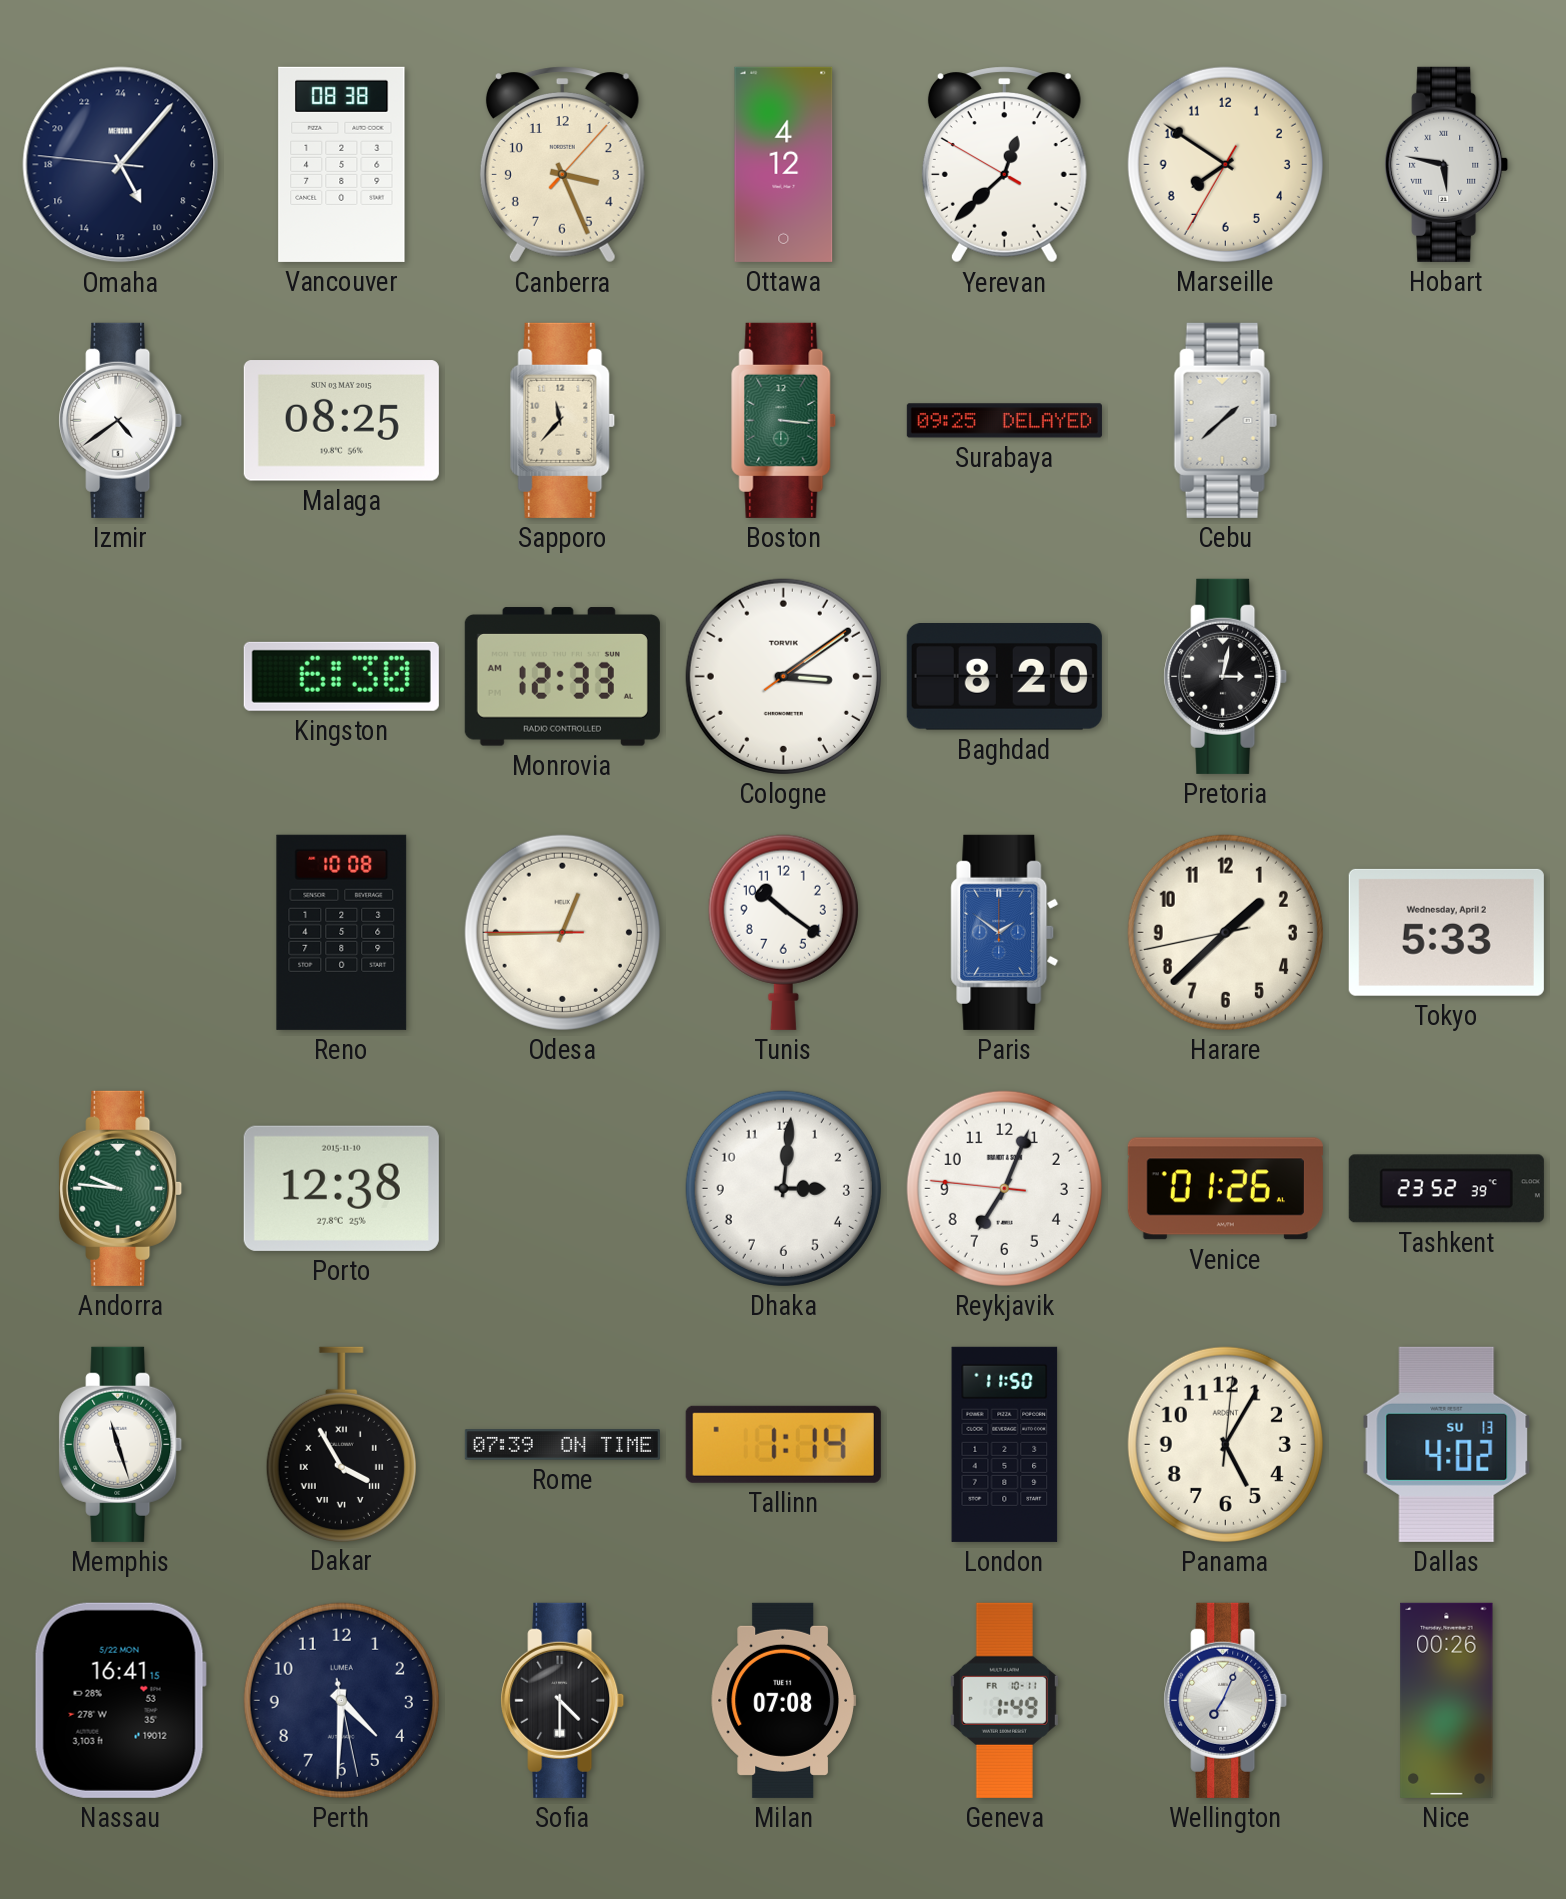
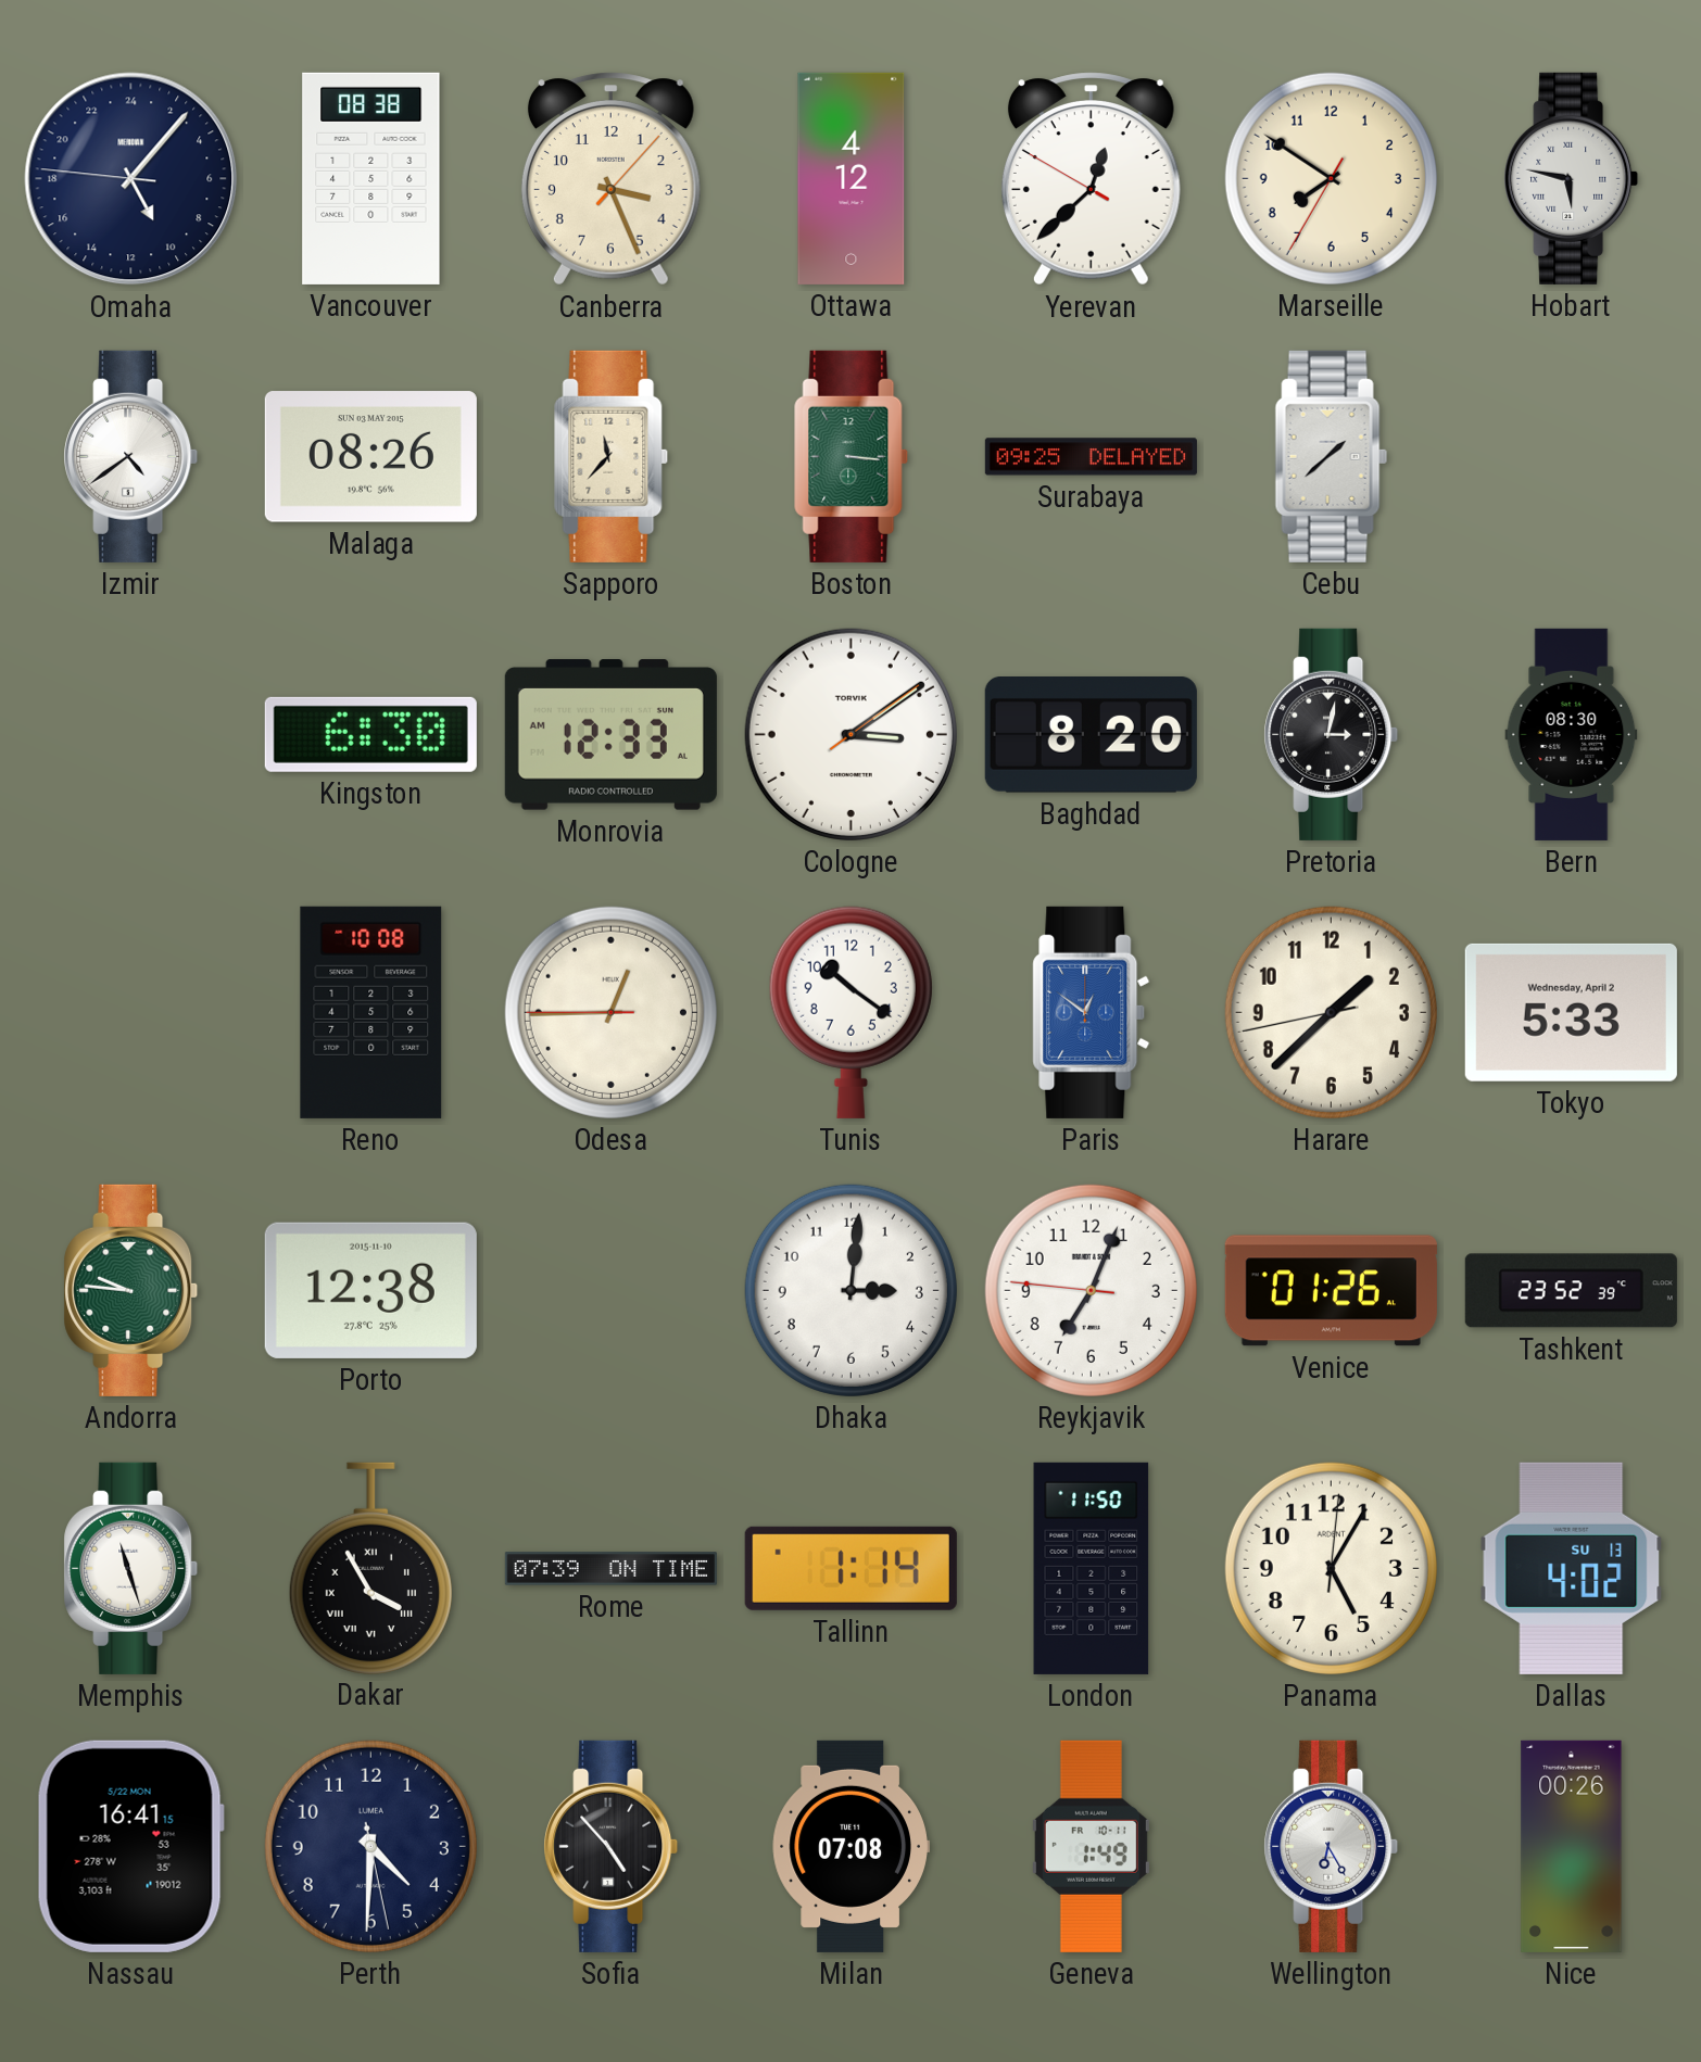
Malaga: 08:25 -> 08:26 (370, 457)
Bern: none -> 08:30 (1572, 734)
Paris: 1:51 -> 12:51 (1092, 1012)
Sofia: 4:30 -> 4:53 (612, 1846)
Wellington: 7:04 -> 6:25 (1332, 1846)
